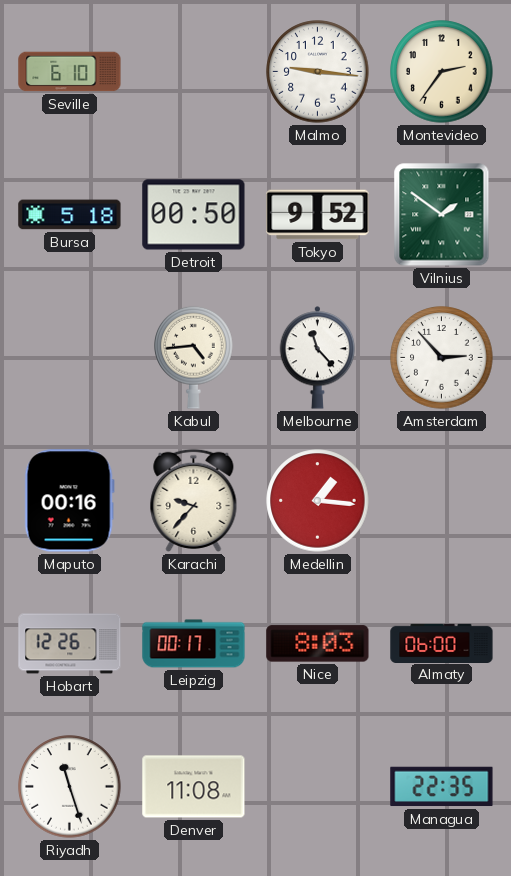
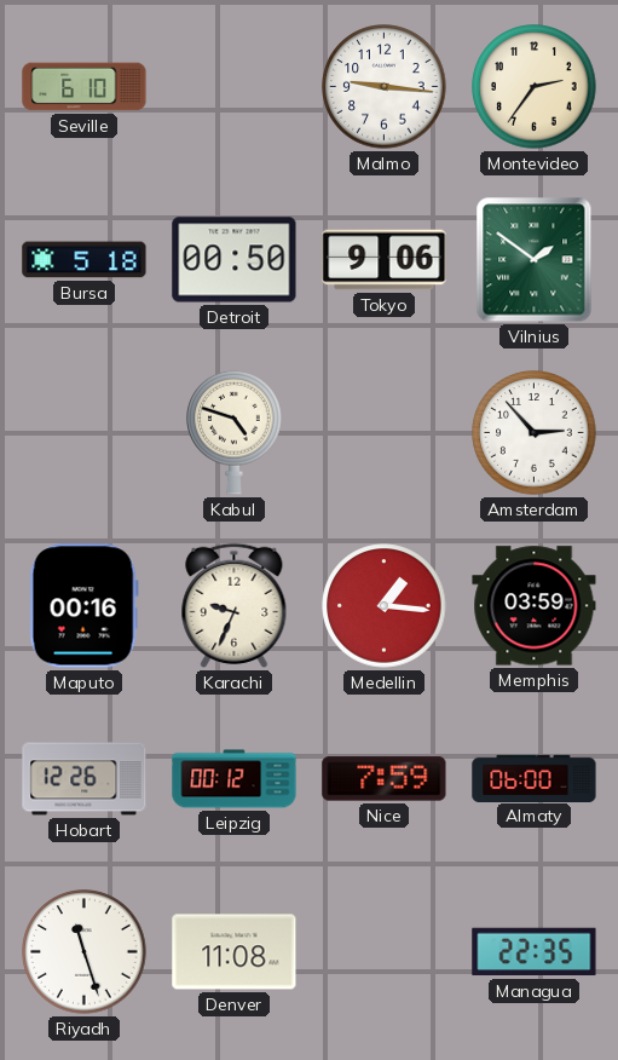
Tokyo: 9:52 -> 9:06 (385, 260)
Kabul: 4:44 -> 4:48 (235, 432)
Melbourne: 11:23 -> none (318, 358)
Karachi: 9:37 -> 9:34 (235, 605)
Memphis: none -> 03:59 (535, 606)
Leipzig: 00:17 -> 00:12 (235, 779)
Nice: 8:03 -> 7:59 (385, 779)
